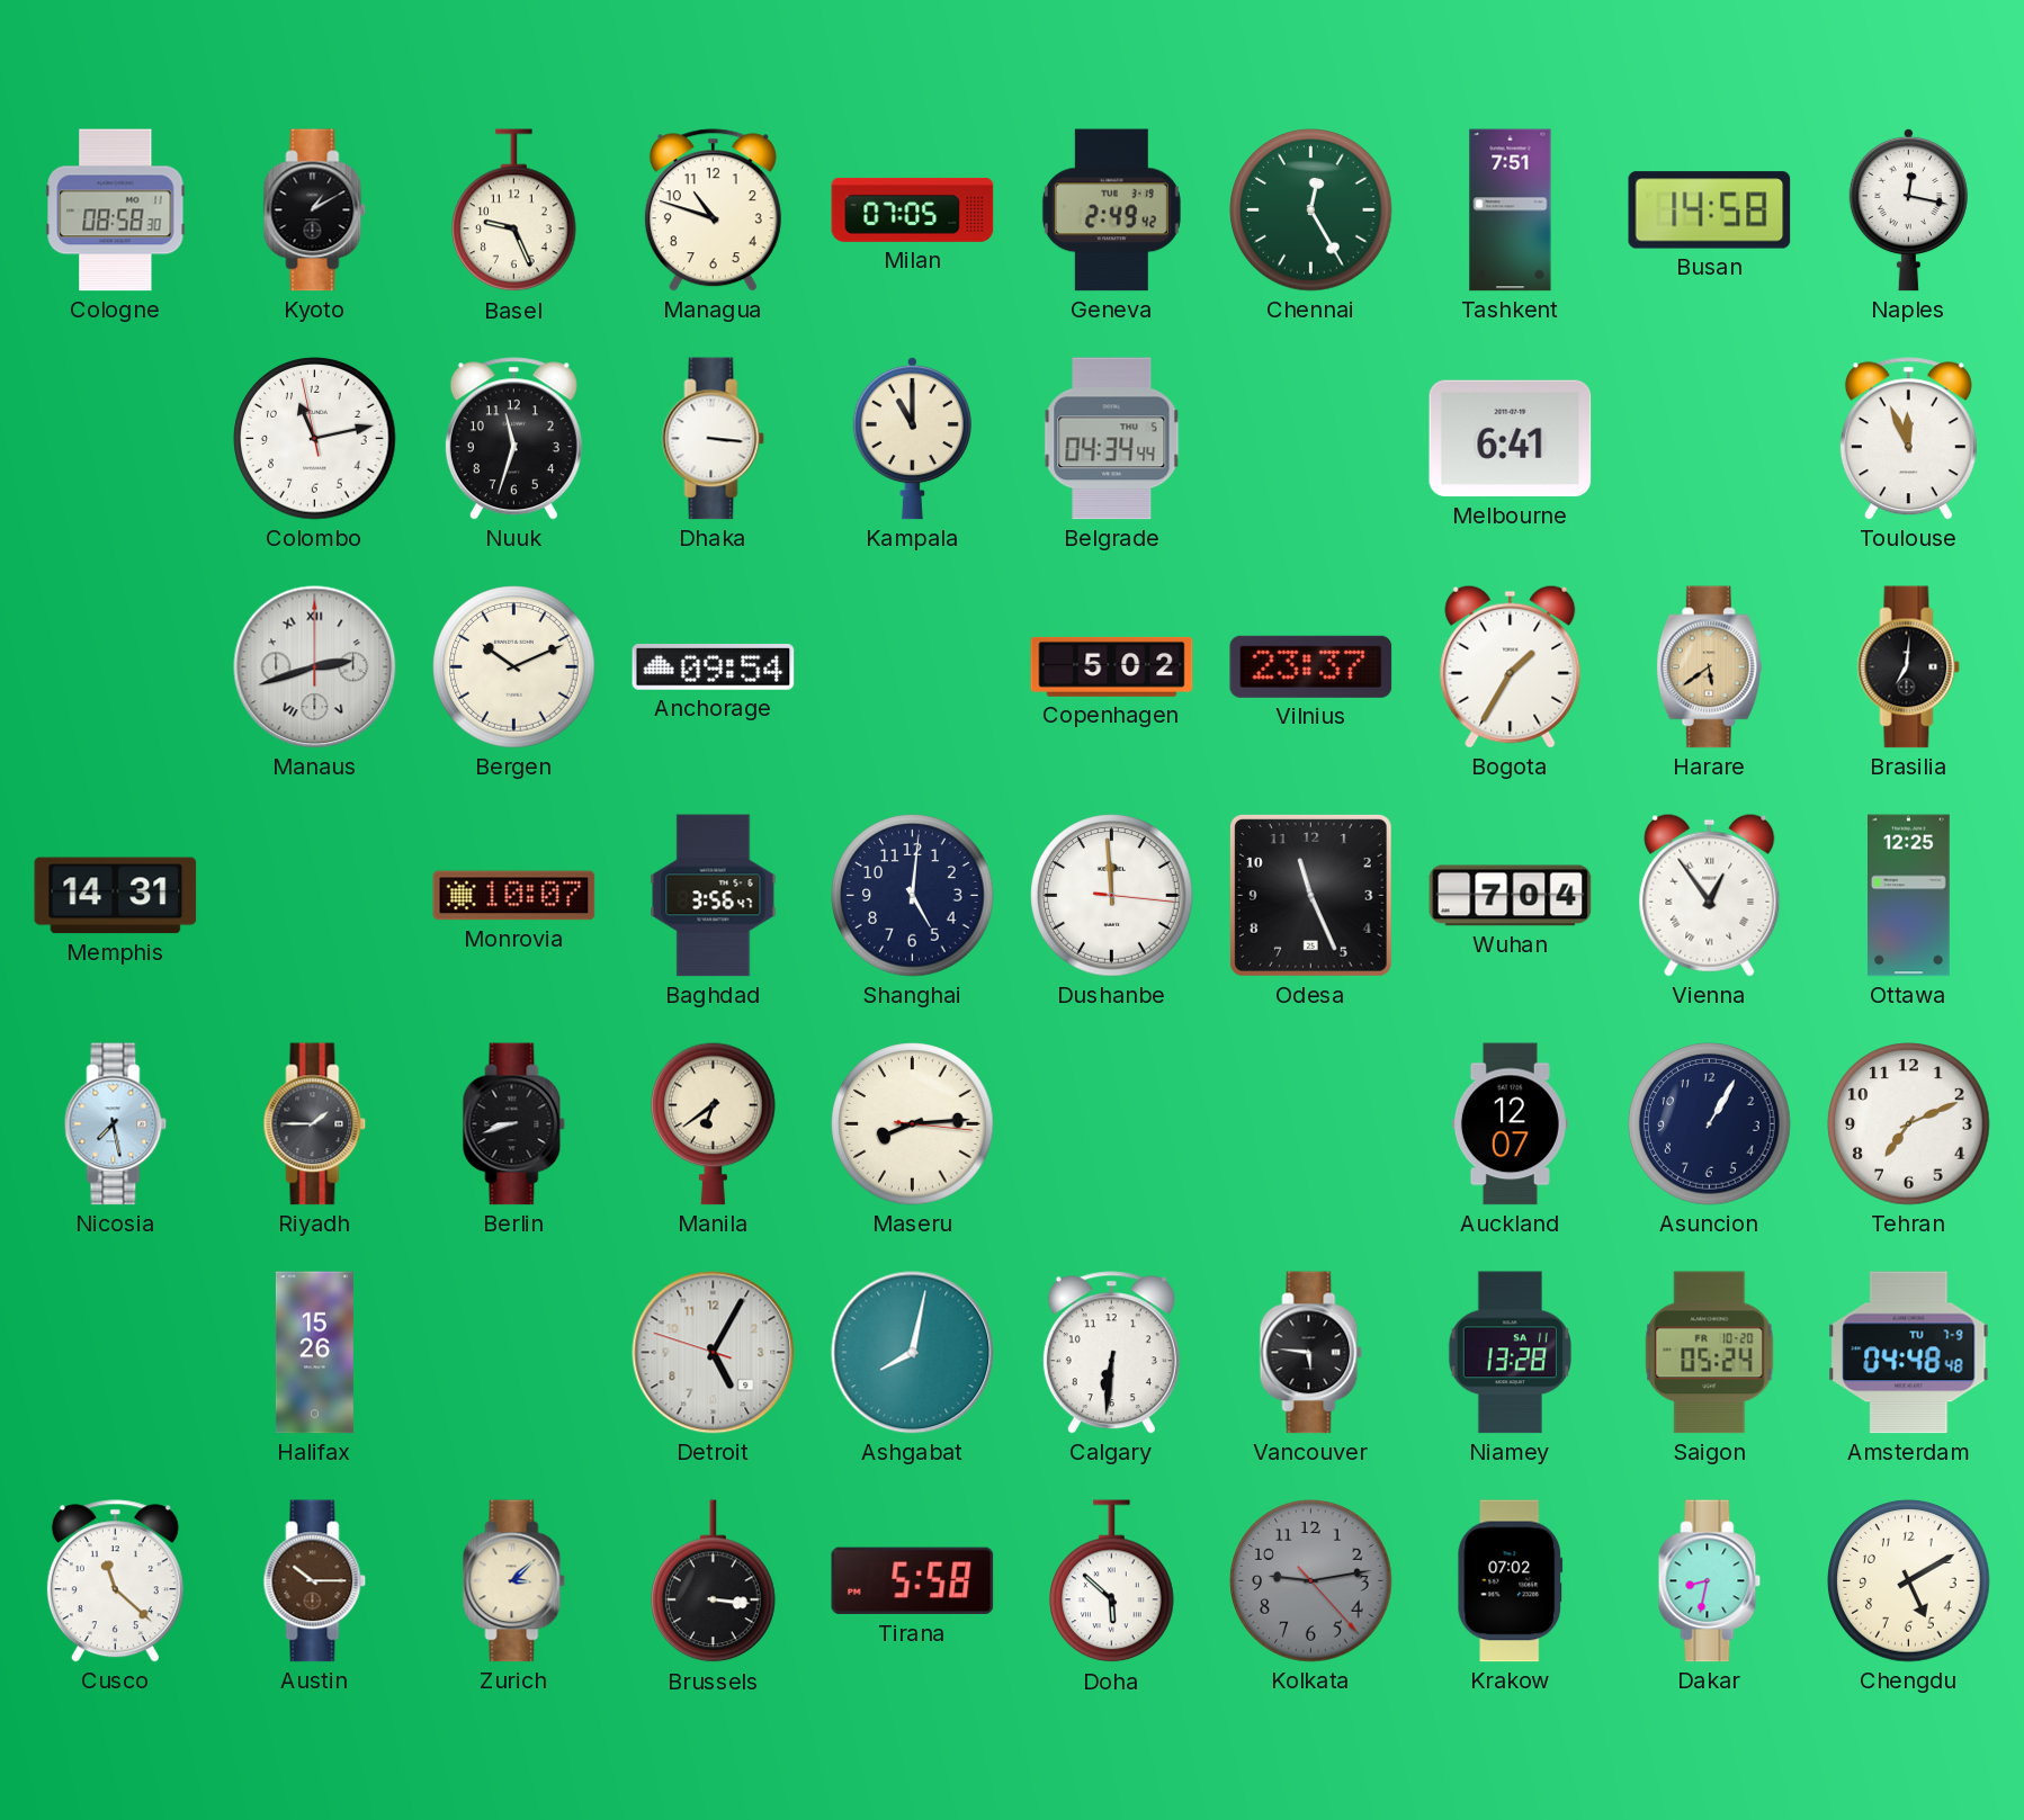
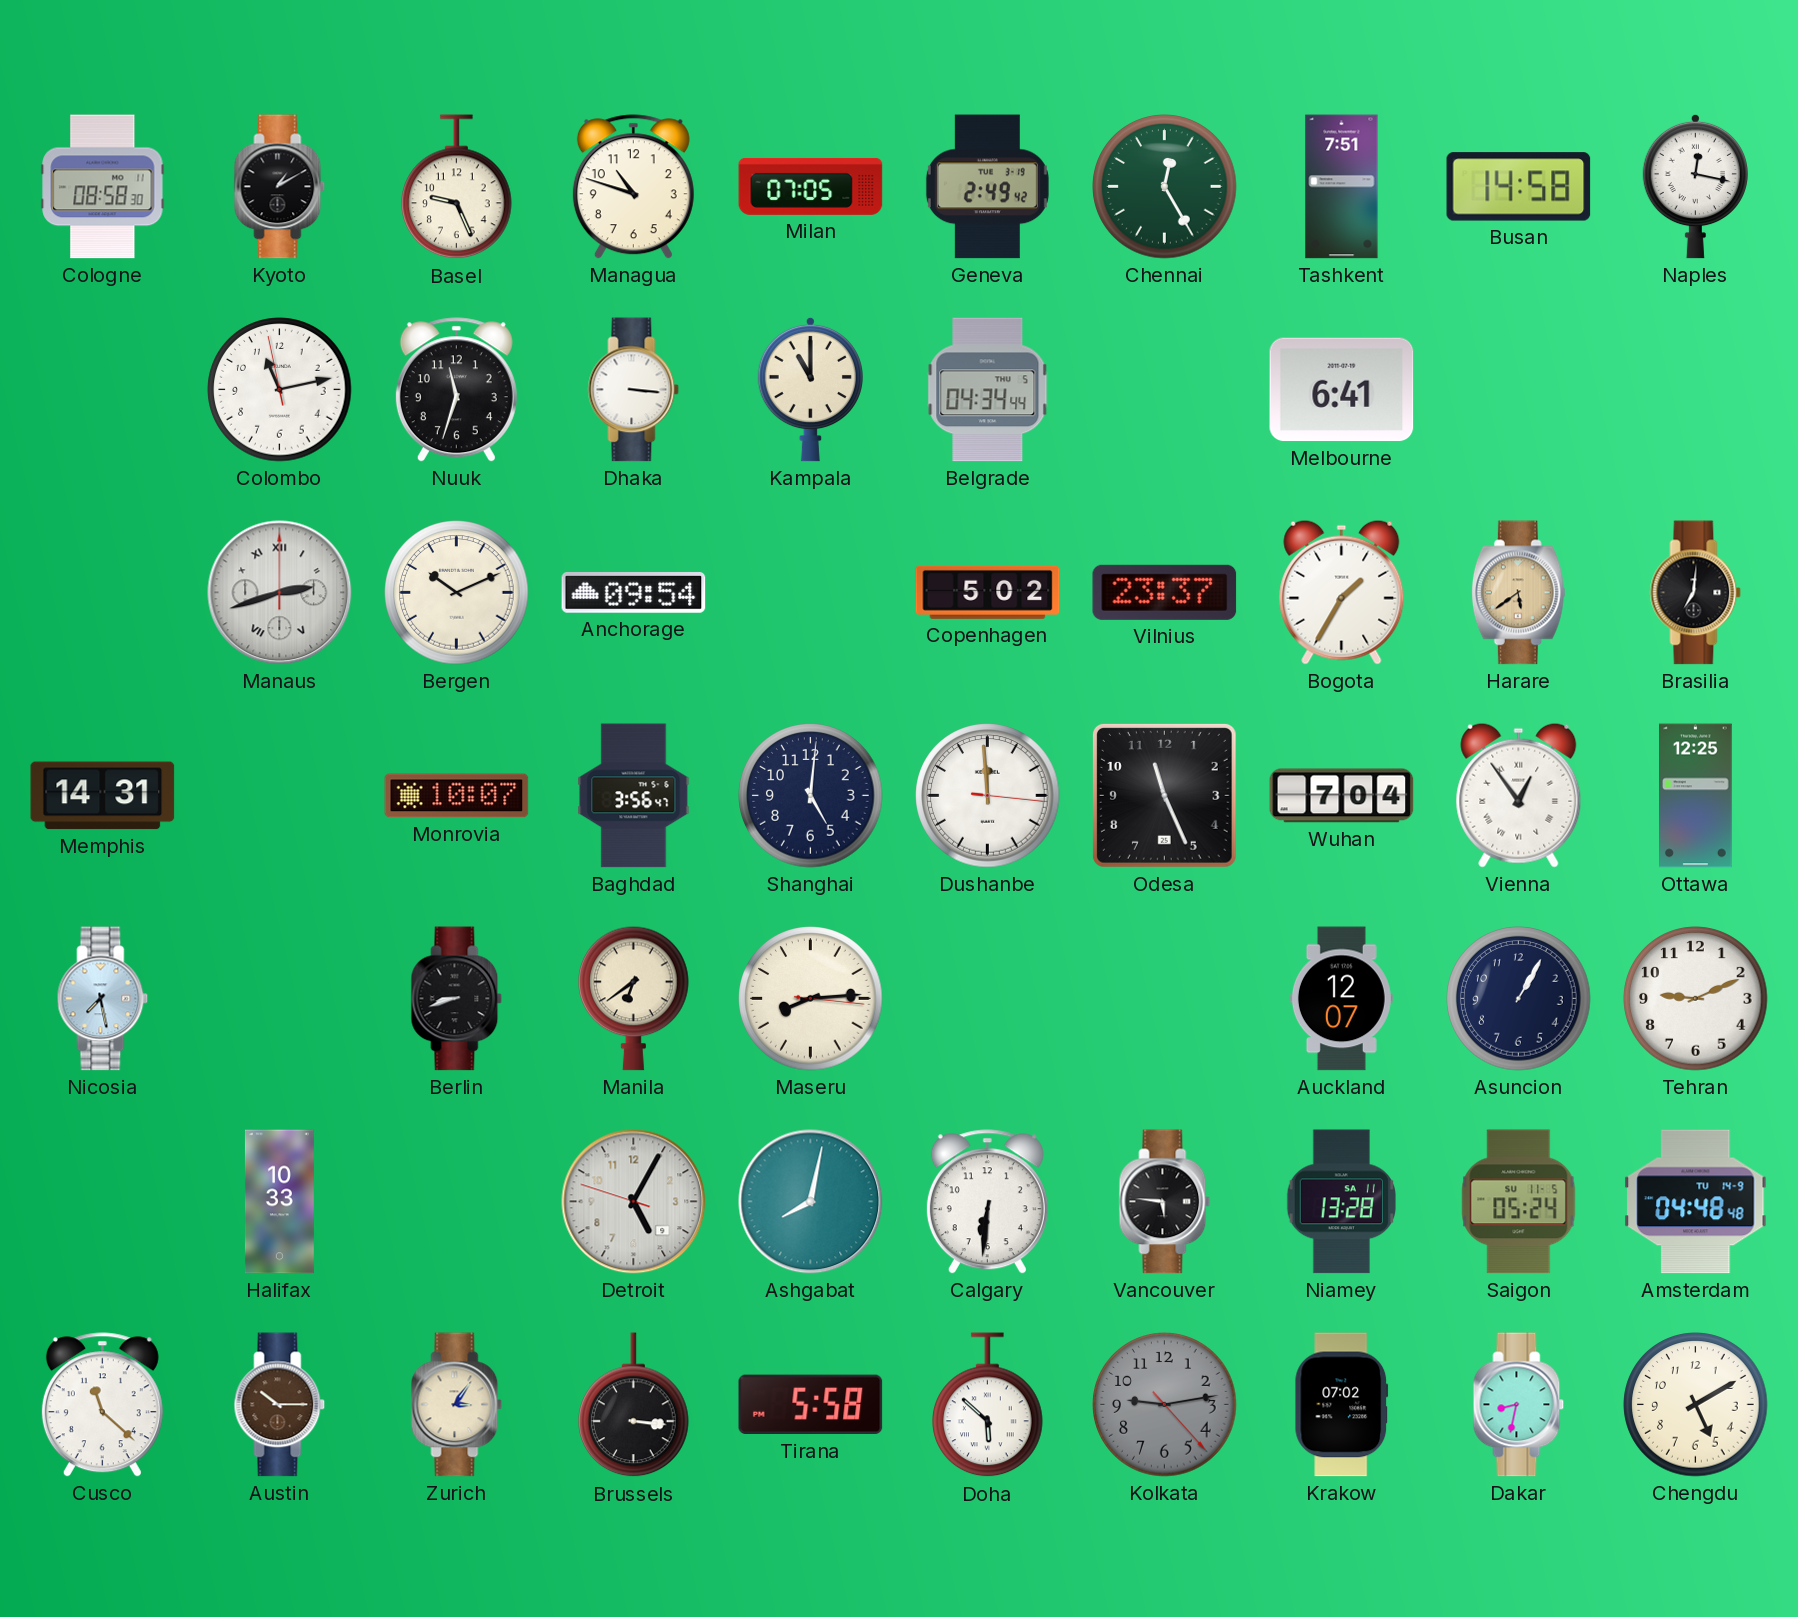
Toulouse: 11:56 -> none (1908, 439)
Riyadh: 1:45 -> none (315, 1124)
Tehran: 7:11 -> 9:11 (1696, 999)
Halifax: 15:26 -> 10:33 (279, 1202)
Saigon date: FR 10-20 -> SU 11-5 (1519, 1202)
Amsterdam date: TU 7-9 -> TU 14-9 (1696, 1202)
Zurich: 3:08 -> 3:06 (457, 1405)
